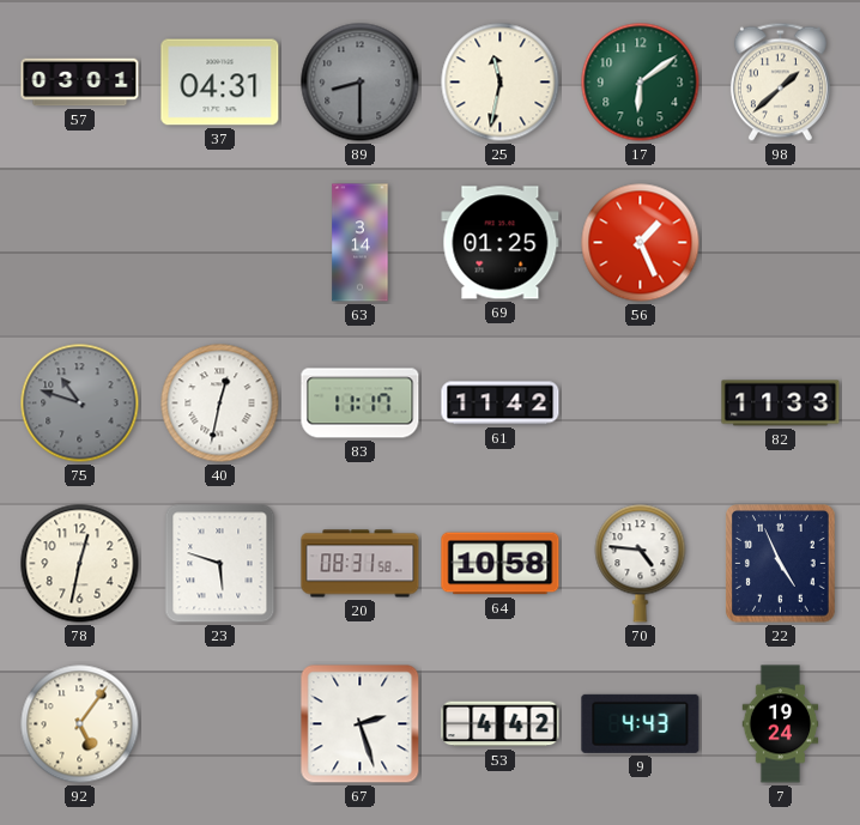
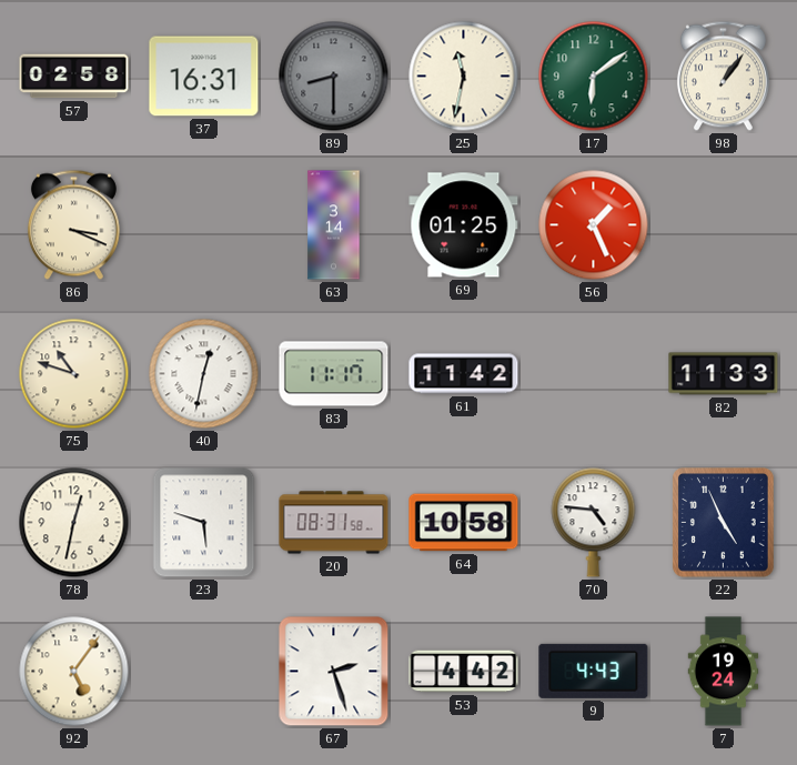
57: 03:01 -> 02:58 (74, 77)
37: 04:31 -> 16:31 (204, 77)
98: 1:38 -> 1:06 (723, 77)
86: none -> 3:19 (73, 225)
75 dial: grey -> cream (74, 374)
